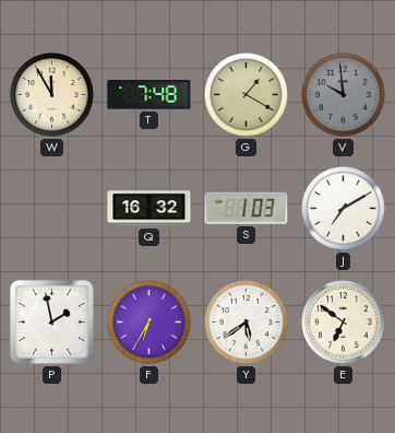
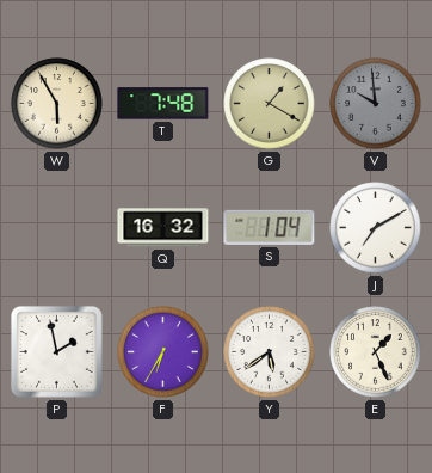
W: 11:55 -> 5:55 (57, 104)
S: 1:03 -> 1:04 (270, 227)
E: 6:51 -> 1:26 (376, 352)
